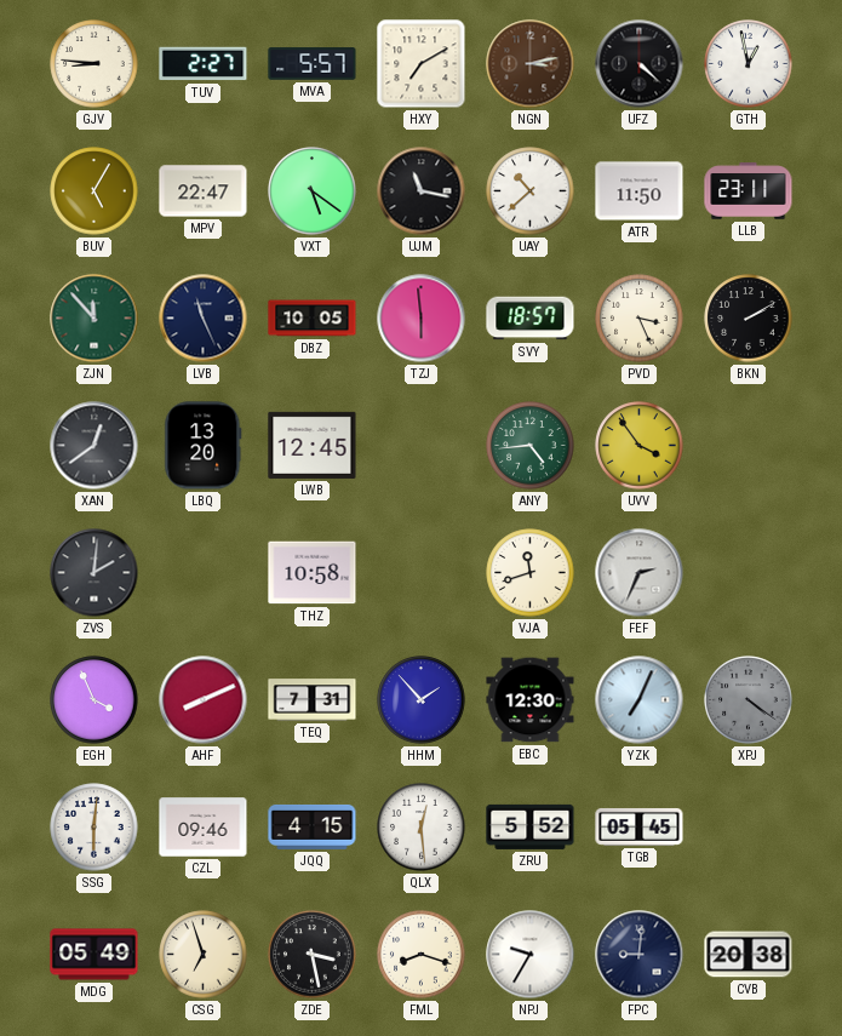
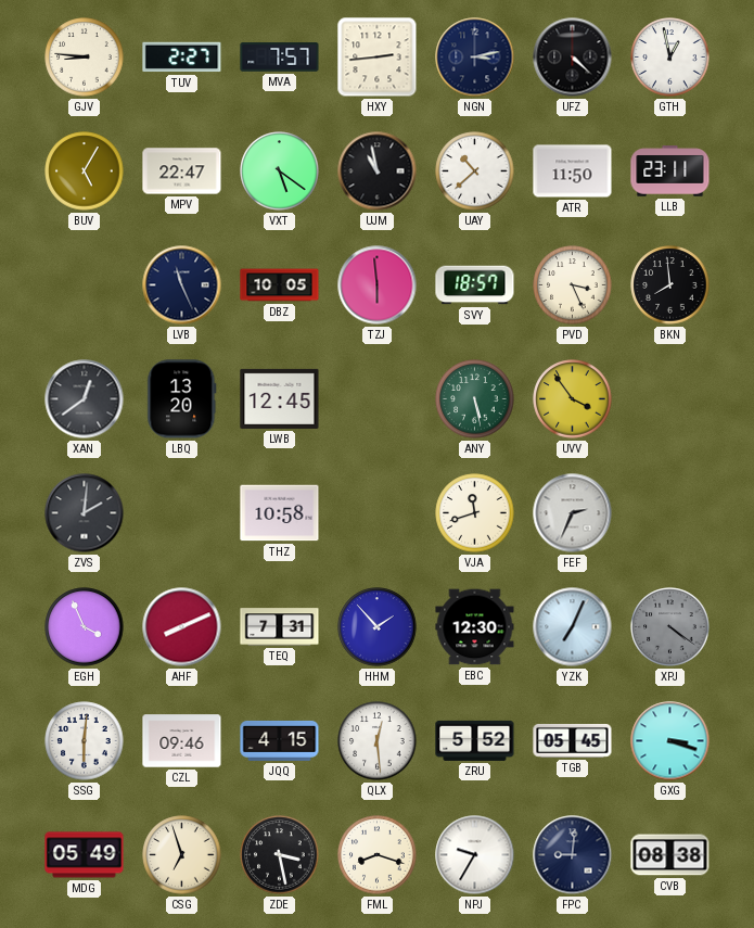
MVA: 5:57 -> 7:57 (280, 58)
HXY: 7:10 -> 2:44 (378, 58)
NGN dial: brown -> navy (475, 58)
UJM: 11:17 -> 10:58 (378, 171)
ZJN: 11:53 -> none (94, 319)
BKN: 2:10 -> 7:59 (670, 285)
ANY: 4:44 -> 5:28 (475, 399)
GXG: none -> 3:18 (670, 741)
CVB: 20:38 -> 08:38 (670, 855)
